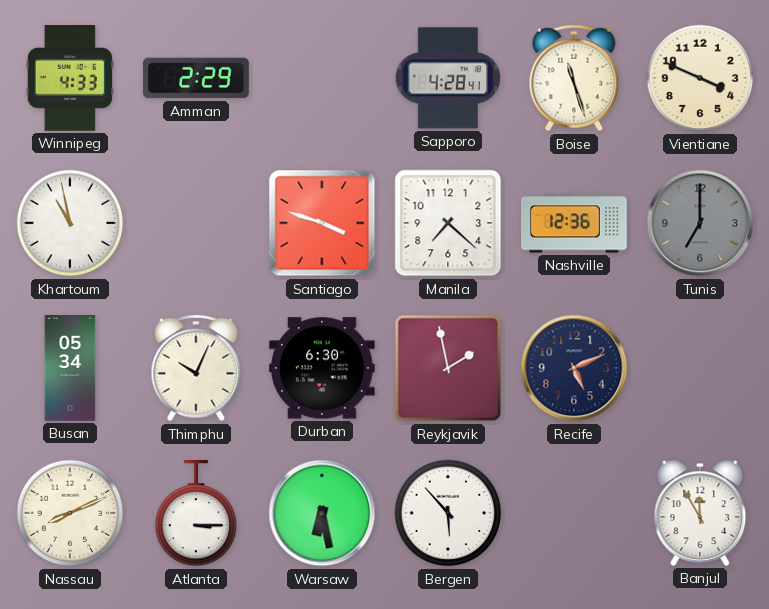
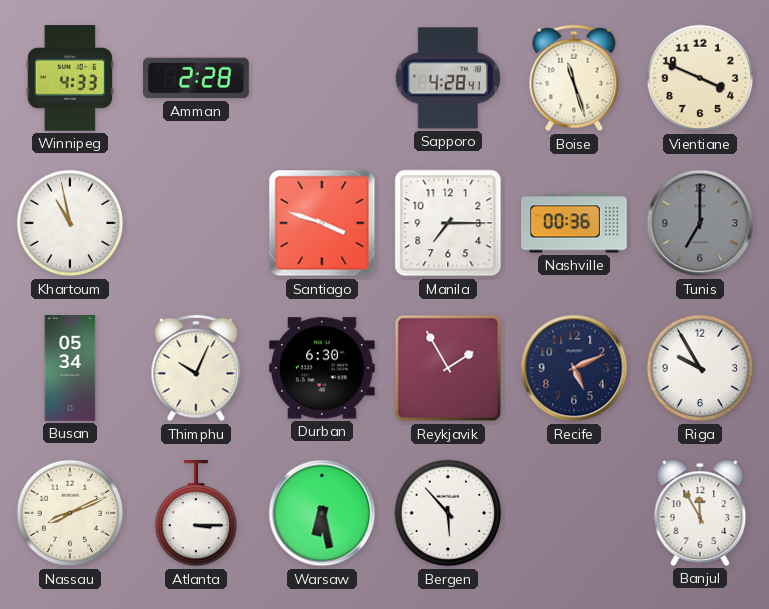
Amman: 2:29 -> 2:28 (197, 78)
Manila: 7:22 -> 7:15 (448, 223)
Nashville: 12:36 -> 00:36 (575, 223)
Reykjavik: 1:58 -> 1:55 (448, 368)
Riga: none -> 9:55 (700, 368)
